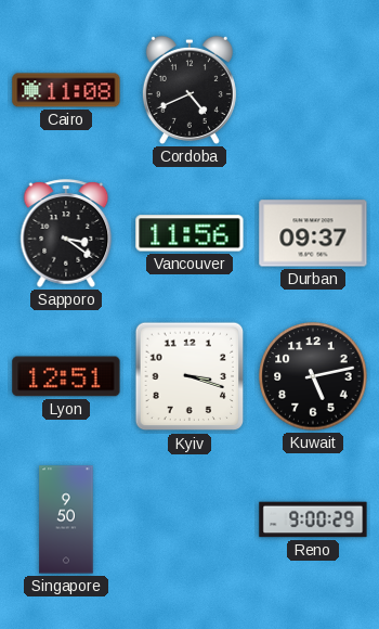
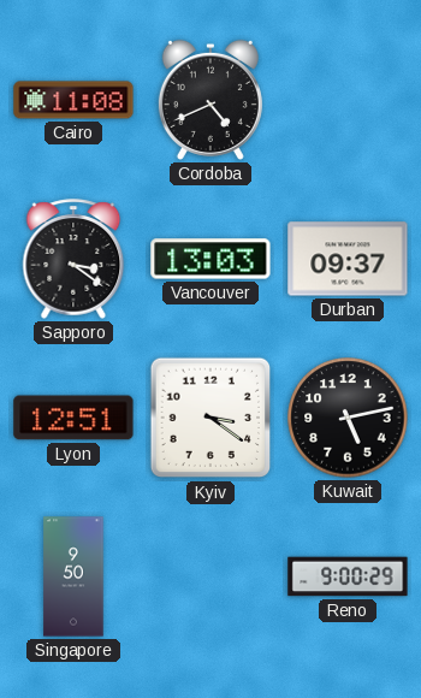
Vancouver: 11:56 -> 13:03 (210, 259)
Kyiv: 3:18 -> 3:21 (210, 418)
